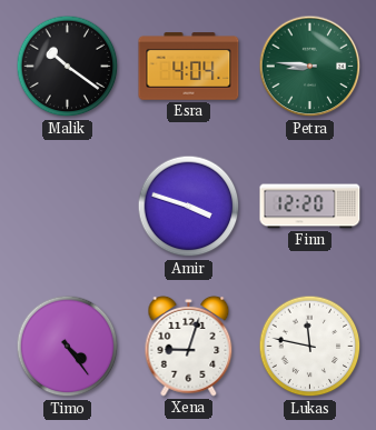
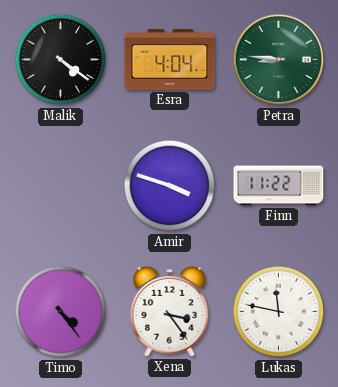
Malik: 10:21 -> 4:21 (61, 60)
Finn: 12:20 -> 11:22 (279, 186)
Xena: 9:03 -> 3:24 (170, 311)
